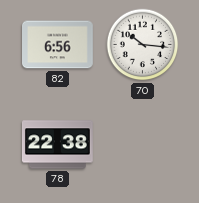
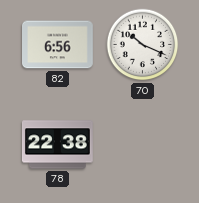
70: 10:16 -> 10:19 (143, 45)
